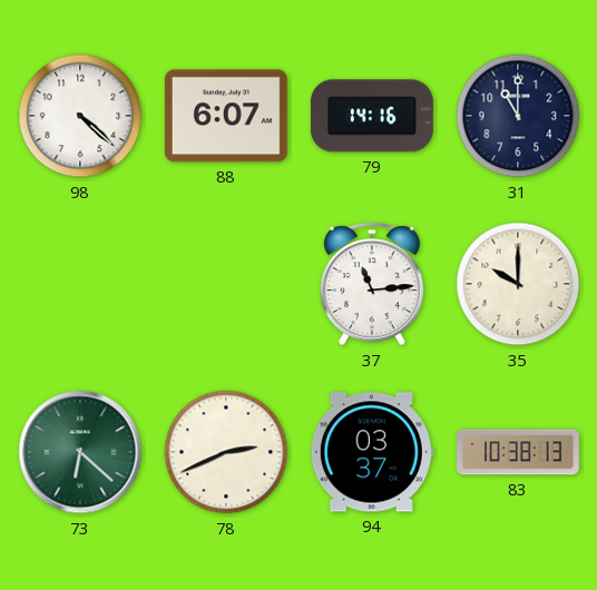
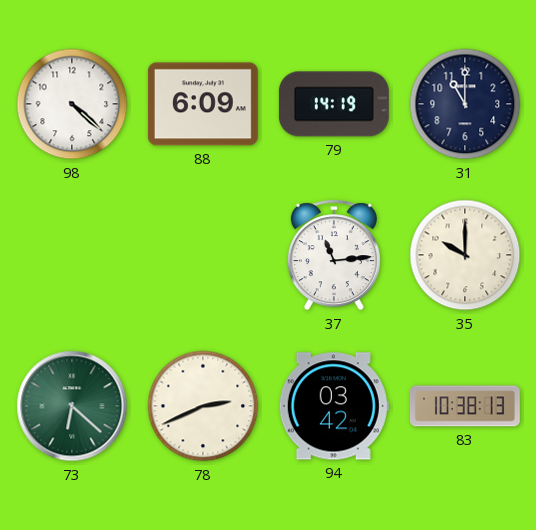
88: 6:07 -> 6:09 (203, 104)
79: 14:16 -> 14:19 (334, 104)
94: 03:37 -> 03:42 (334, 406)
